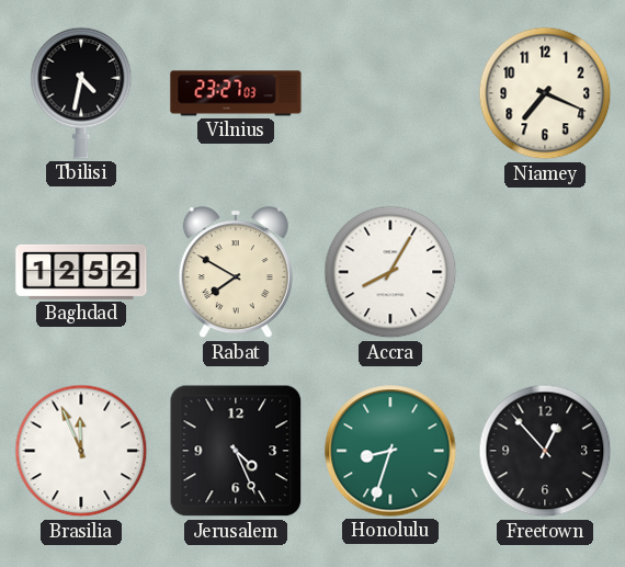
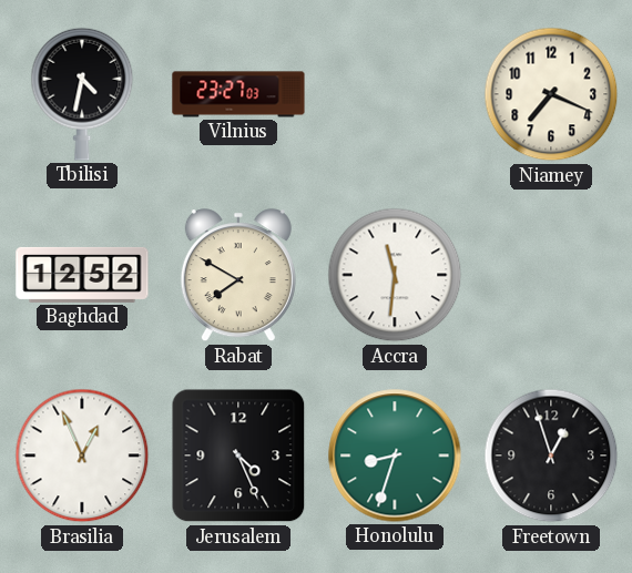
Accra: 8:05 -> 11:31 (395, 275)
Brasilia: 11:56 -> 12:56 (82, 456)
Freetown: 12:53 -> 12:57 (551, 456)
